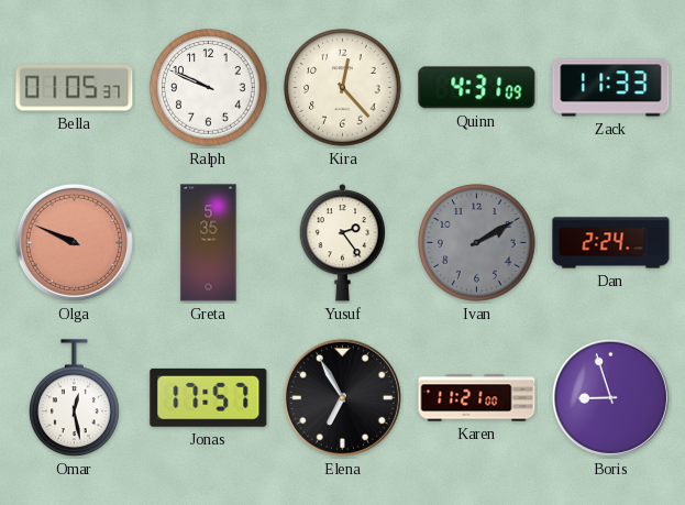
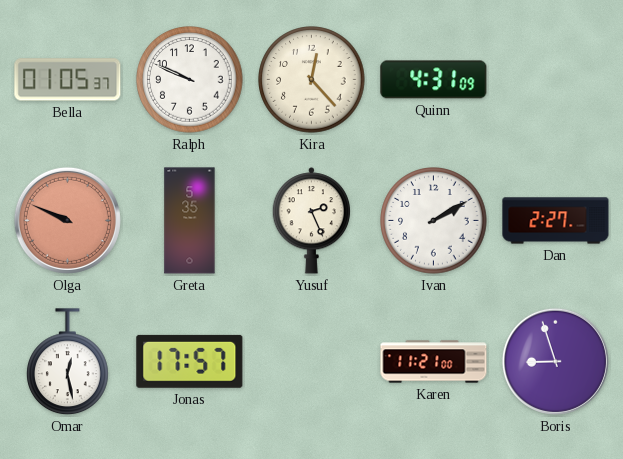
Zack: 11:33 -> none (611, 88)
Yusuf: 2:24 -> 2:26 (312, 221)
Ivan dial: grey -> white (434, 221)
Dan: 2:24 -> 2:27 (556, 221)
Elena: 6:55 -> none (342, 397)
